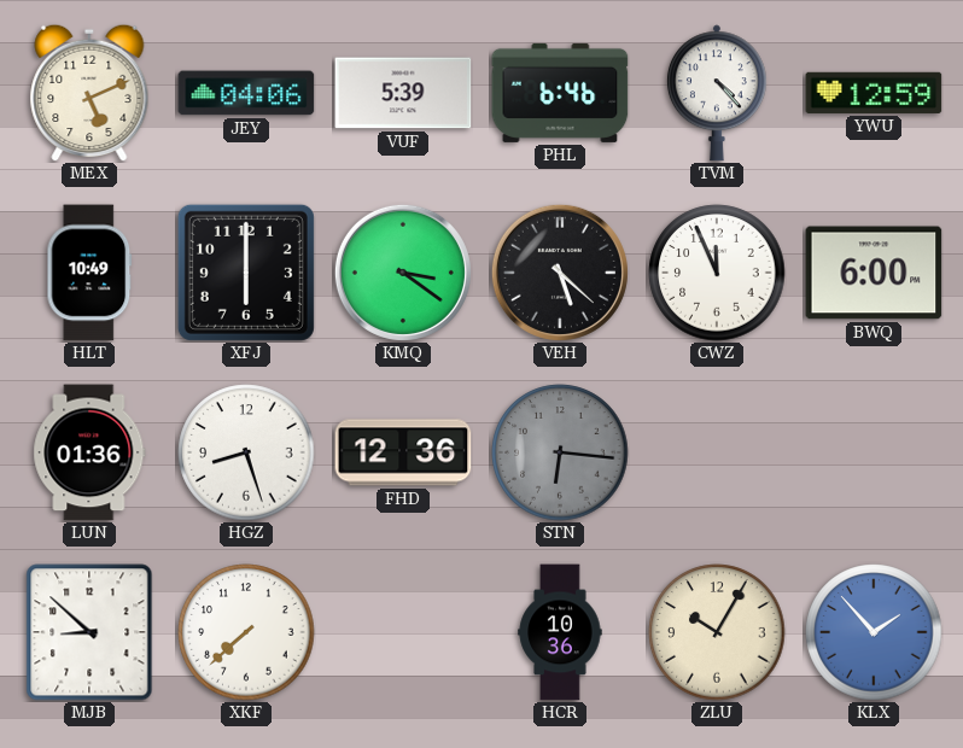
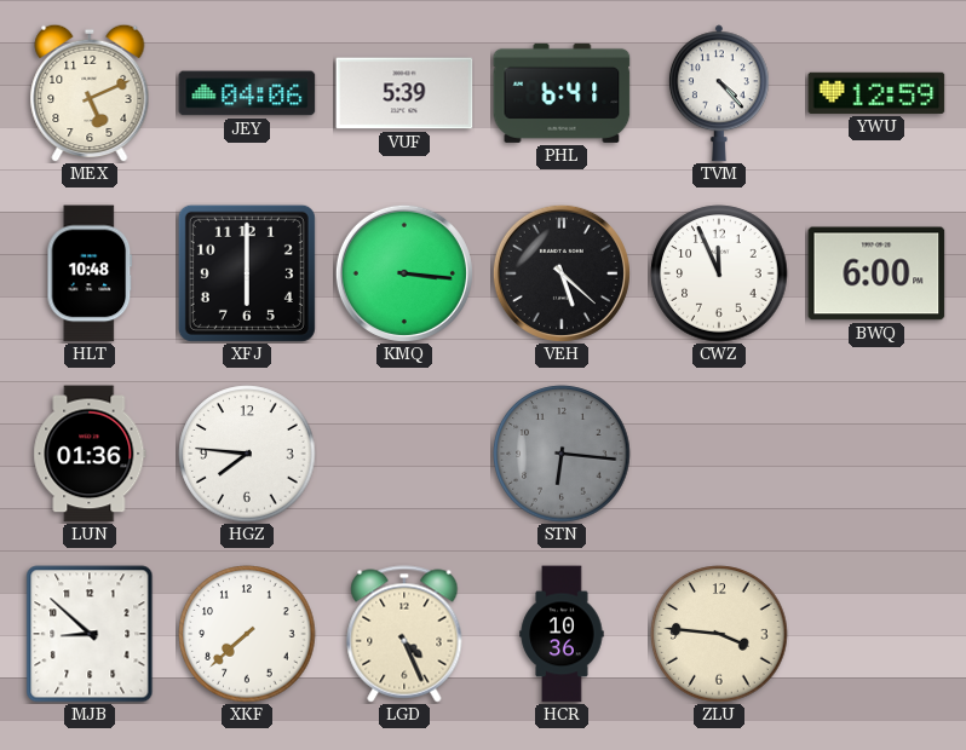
PHL: 6:46 -> 6:41 (562, 93)
HLT: 10:49 -> 10:48 (90, 273)
KMQ: 3:21 -> 3:16 (404, 273)
HGZ: 8:27 -> 7:46 (247, 454)
FHD: 12:36 -> none (403, 452)
LGD: none -> 4:26 (404, 634)
ZLU: 10:05 -> 3:46 (719, 634)
KLX: 1:53 -> none (874, 632)
